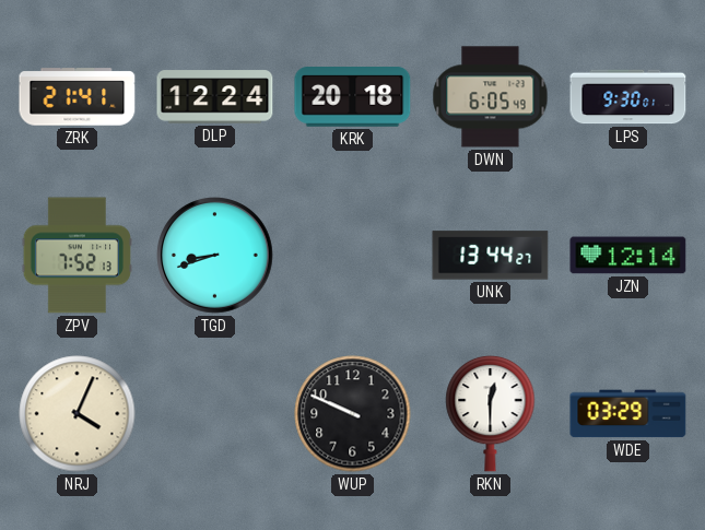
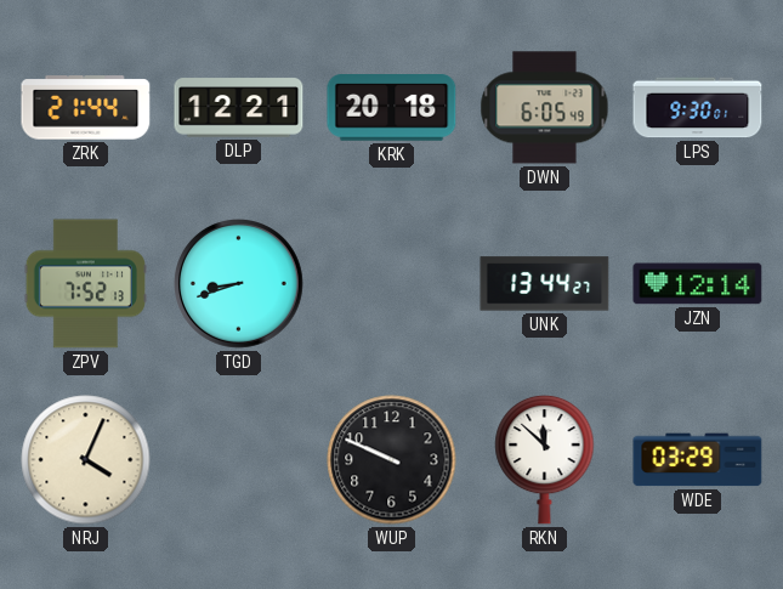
ZRK: 21:41 -> 21:44 (86, 108)
DLP: 12:24 -> 12:21 (239, 108)
RKN: 12:30 -> 11:52 (545, 459)
